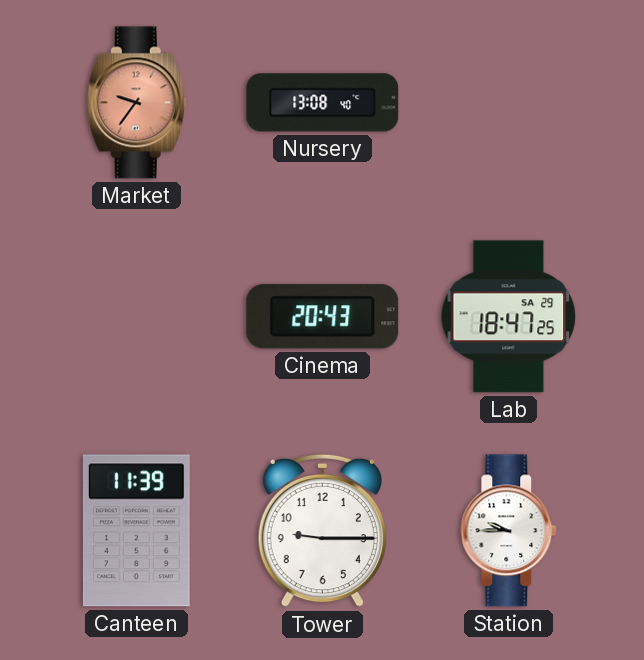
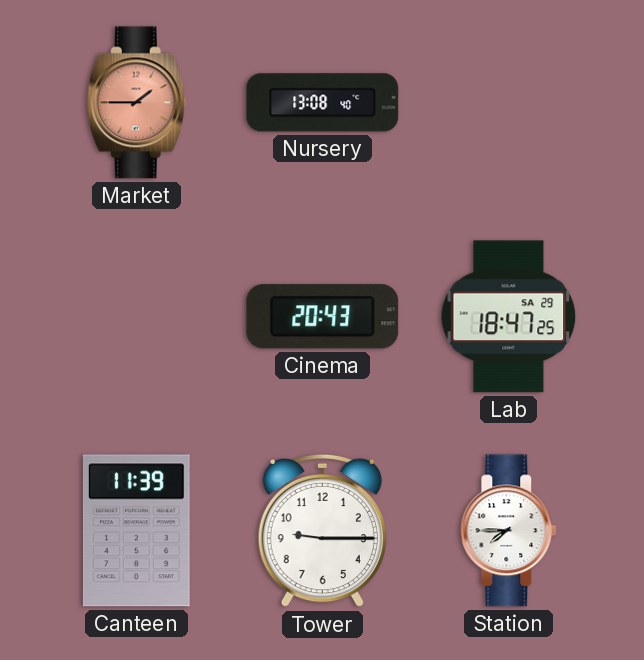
Market: 9:36 -> 1:45 (136, 103)
Station: 9:45 -> 7:45 (509, 531)
